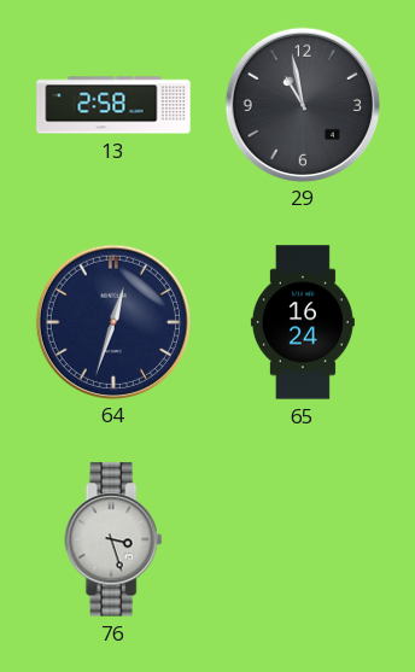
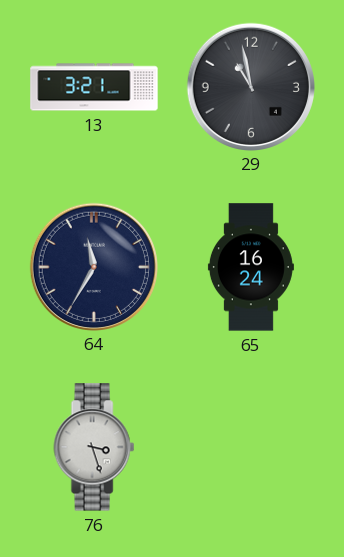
13: 2:58 -> 3:21 (94, 87)
64: 12:33 -> 11:35 (93, 266)
